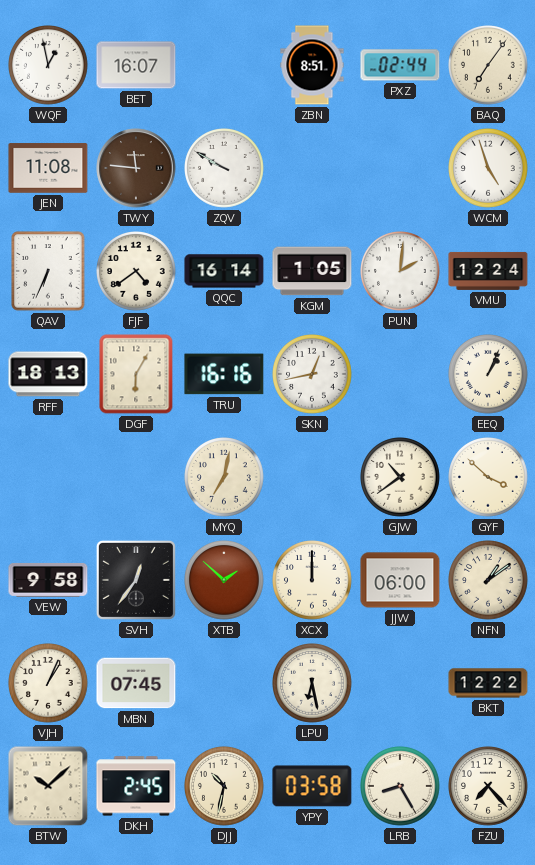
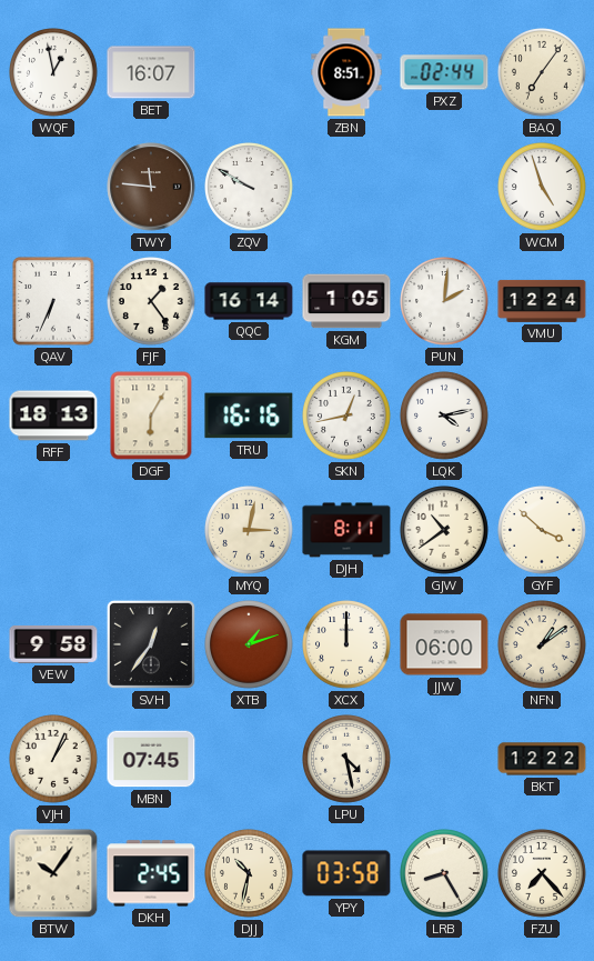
JEN: 11:08 -> none (48, 168)
FJF: 4:39 -> 1:24 (152, 302)
LQK: none -> 4:13 (445, 417)
EEQ: 1:04 -> none (489, 375)
MYQ: 7:02 -> 3:02 (250, 531)
DJH: none -> 8:11 (346, 530)
XTB: 1:52 -> 1:12 (250, 645)
LPU: 6:28 -> 4:28 (348, 760)
BTW: 10:08 -> 10:06 (53, 873)
